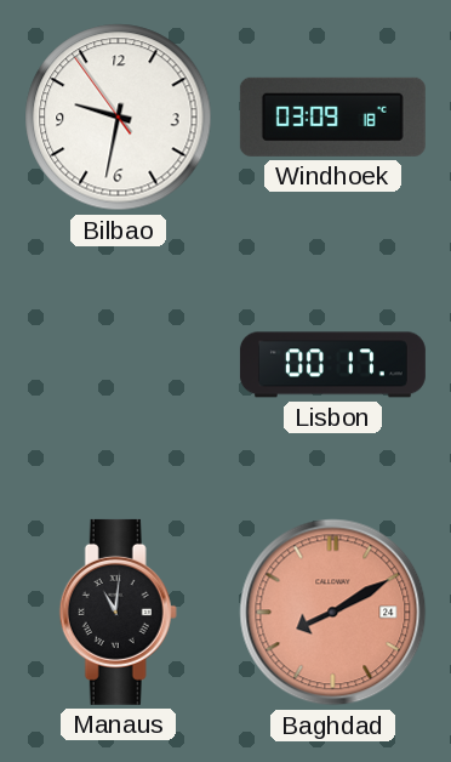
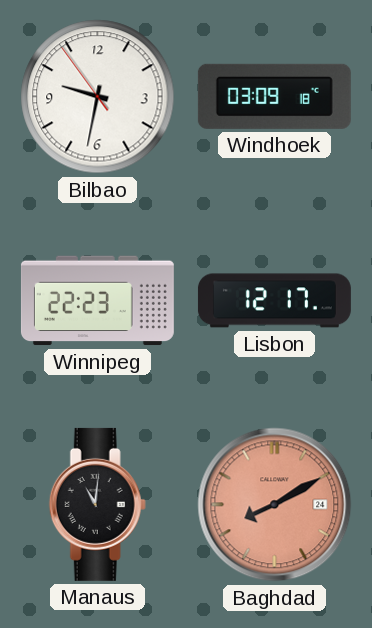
Winnipeg: none -> 22:23 (97, 301)
Lisbon: 00:17 -> 12:17 (274, 301)
